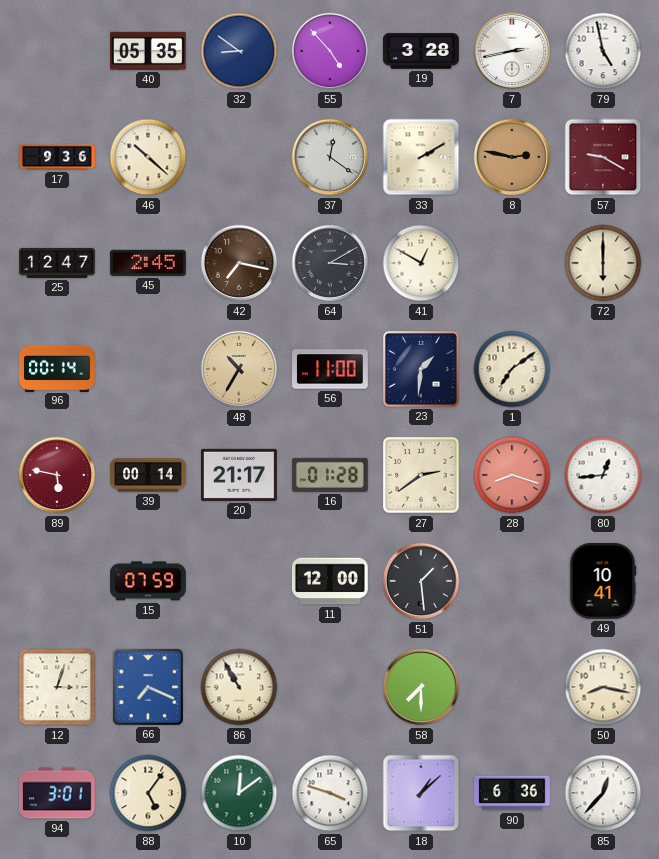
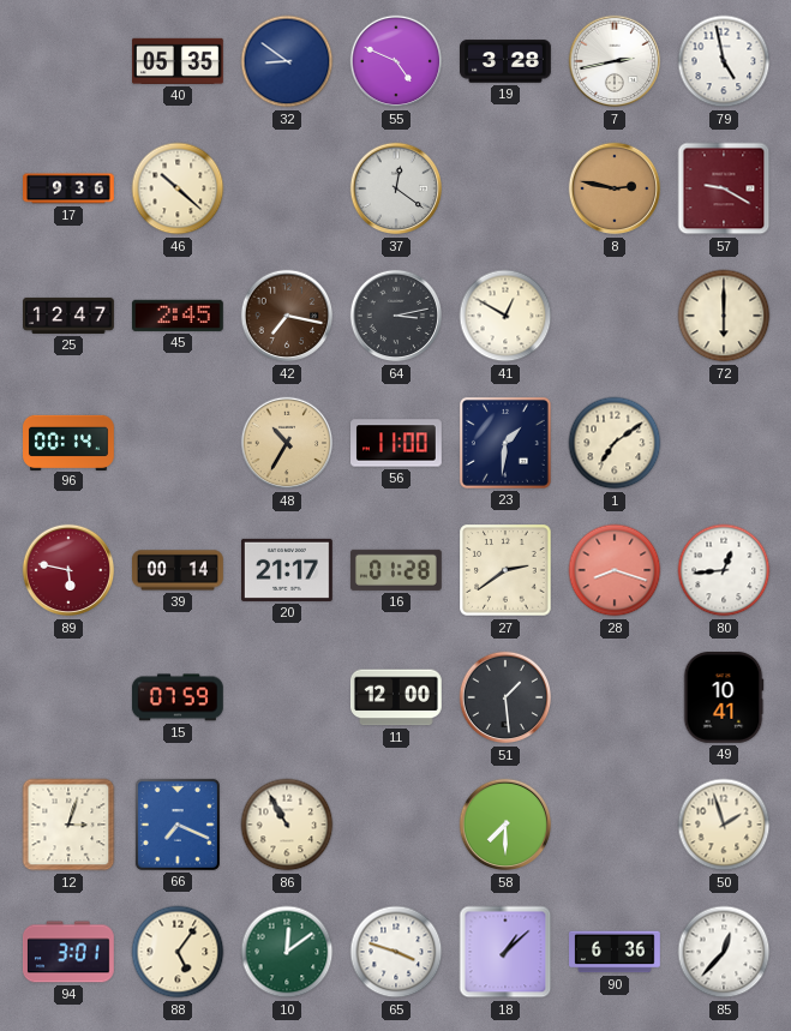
55: 4:53 -> 4:49 (396, 61)
33: 2:10 -> none (421, 157)
64: 3:10 -> 3:13 (396, 316)
50: 8:17 -> 1:57 (724, 825)
